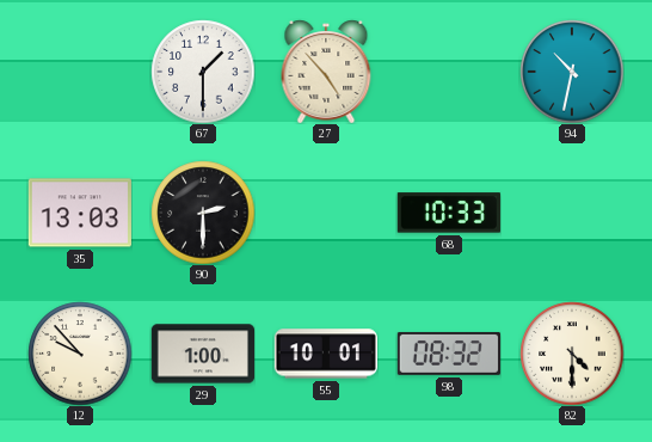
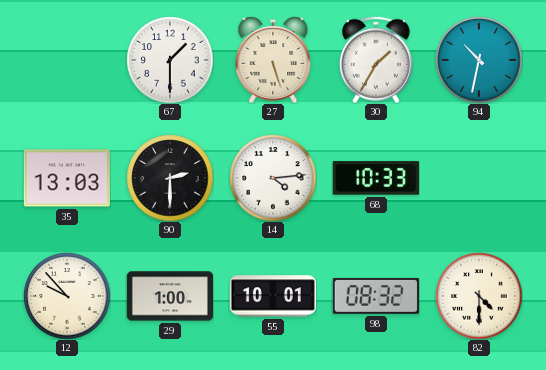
27: 4:53 -> 5:27 (273, 60)
30: none -> 1:35 (376, 60)
14: none -> 4:14 (273, 178)
